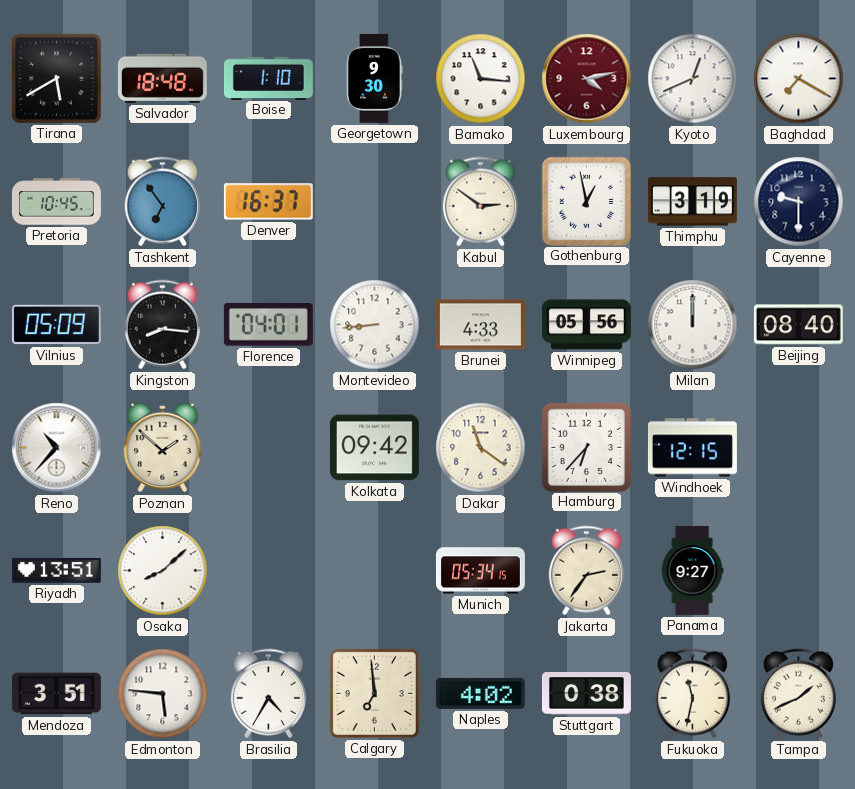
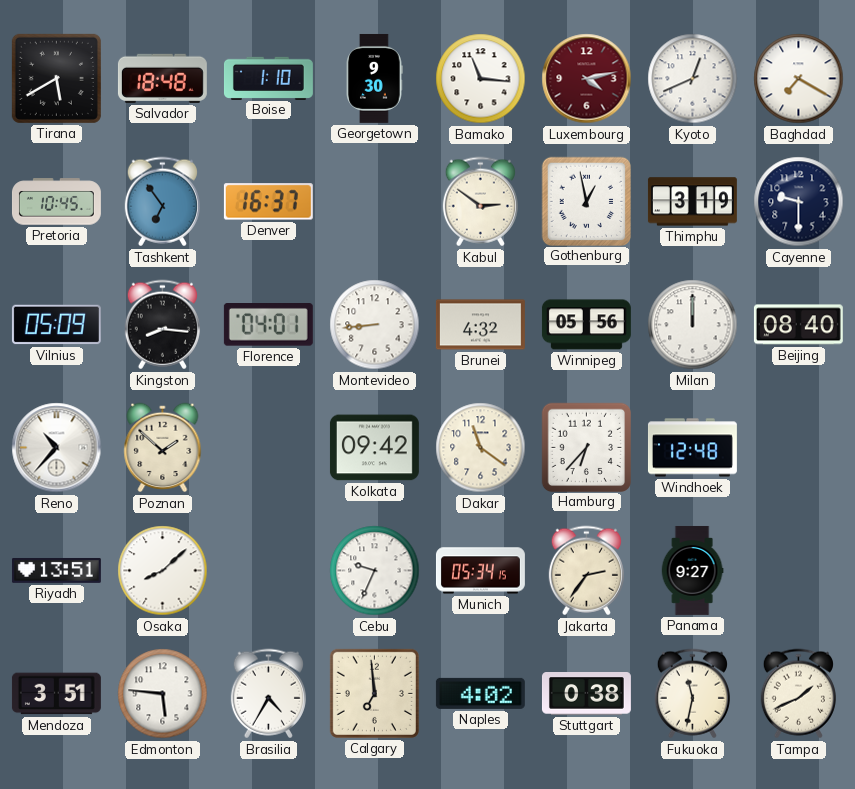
Brunei: 4:33 -> 4:32 (480, 325)
Windhoek: 12:15 -> 12:48 (692, 448)
Cebu: none -> 9:34 (375, 571)
